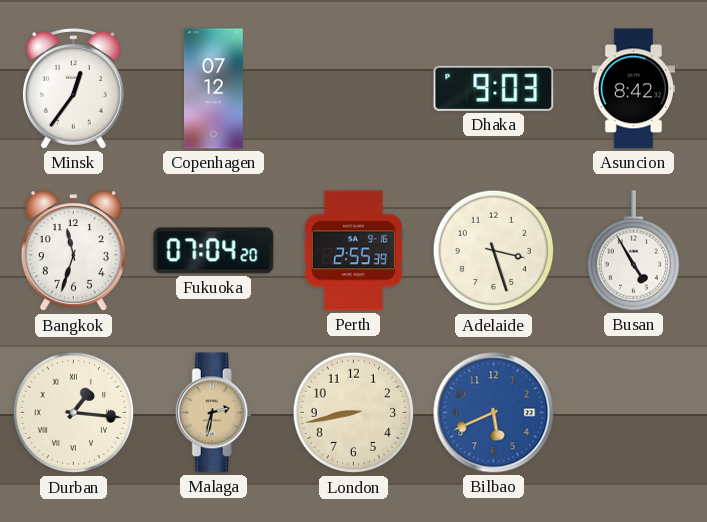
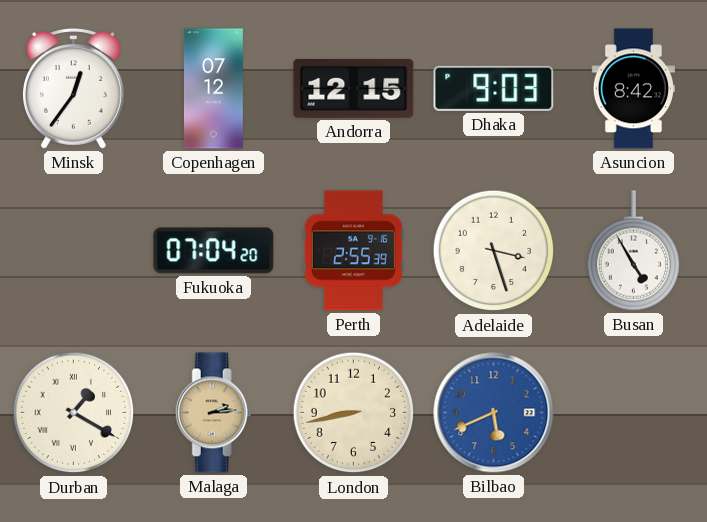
Andorra: none -> 12:15 (354, 88)
Bangkok: 11:33 -> none (73, 251)
Durban: 1:16 -> 1:20 (74, 413)
Malaga: 2:32 -> 2:14 (213, 413)
